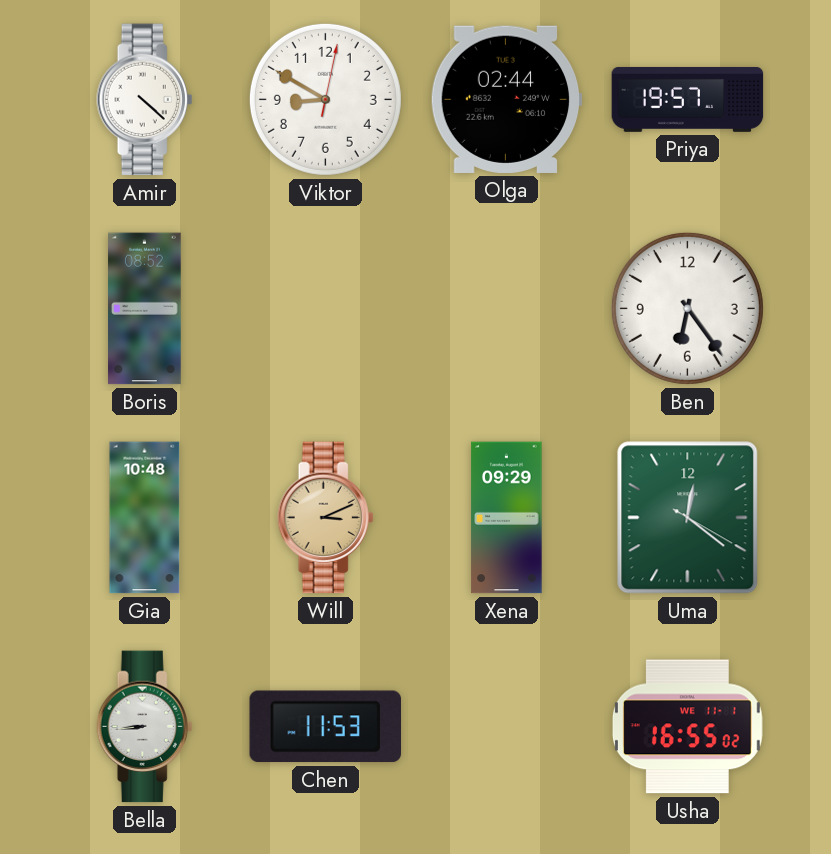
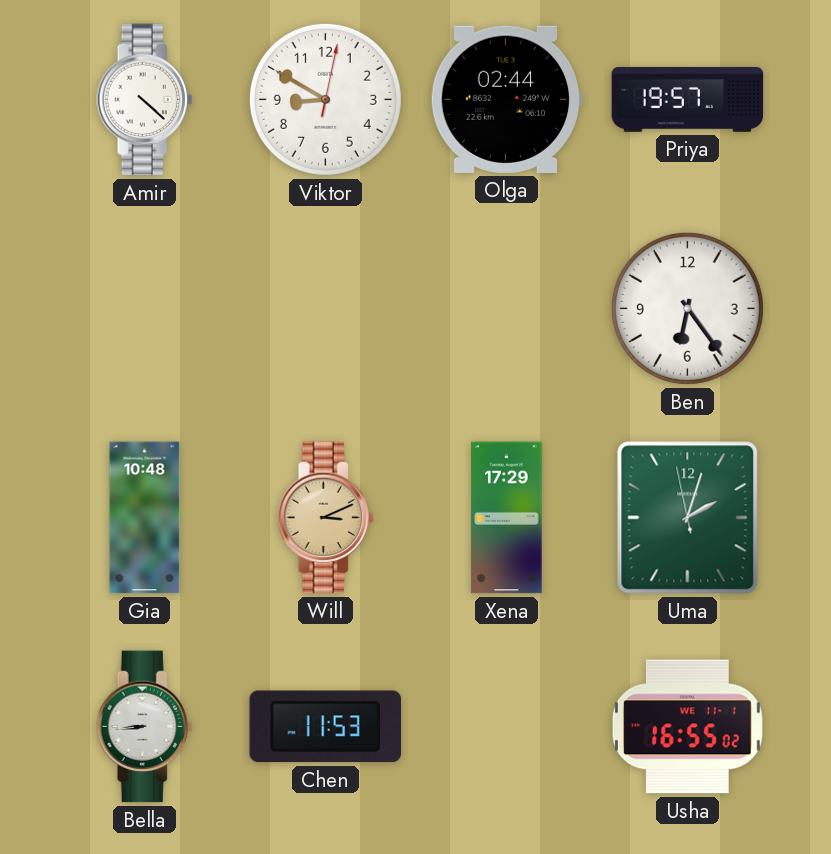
Boris: 08:52 -> none (145, 309)
Xena: 09:29 -> 17:29 (507, 518)
Uma: 12:21 -> 2:02 (688, 518)
